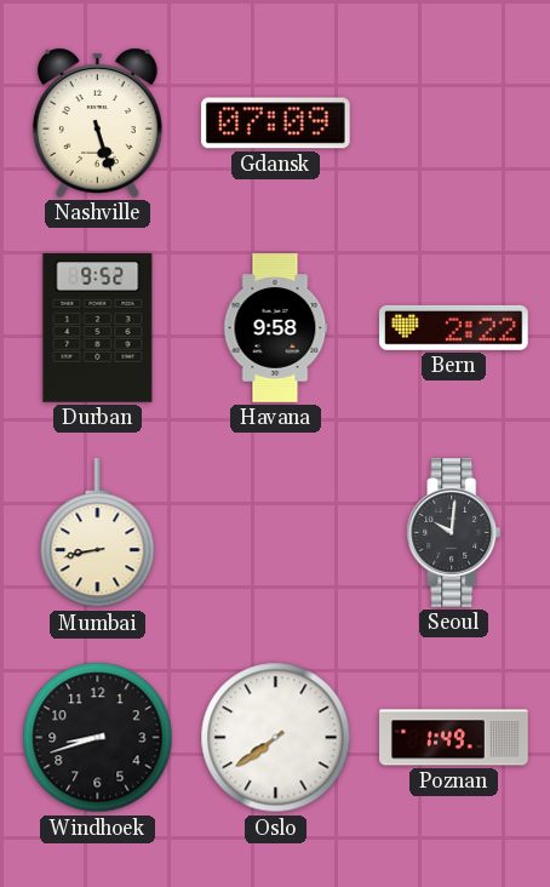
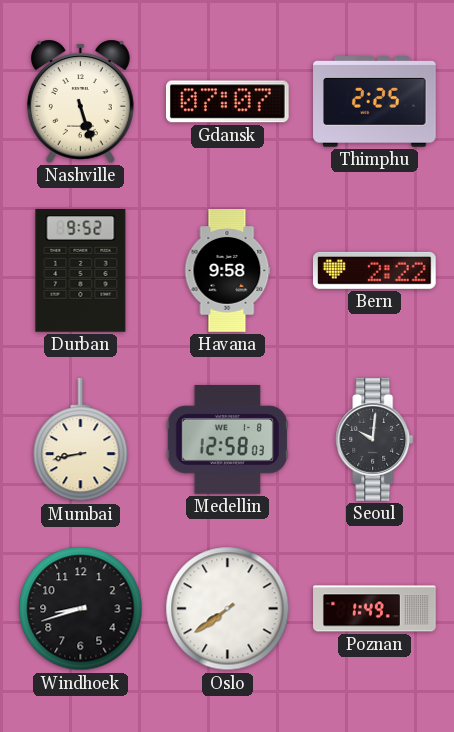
Gdansk: 07:09 -> 07:07 (228, 102)
Thimphu: none -> 2:25 (375, 102)
Medellin: none -> 12:58 (227, 440)
